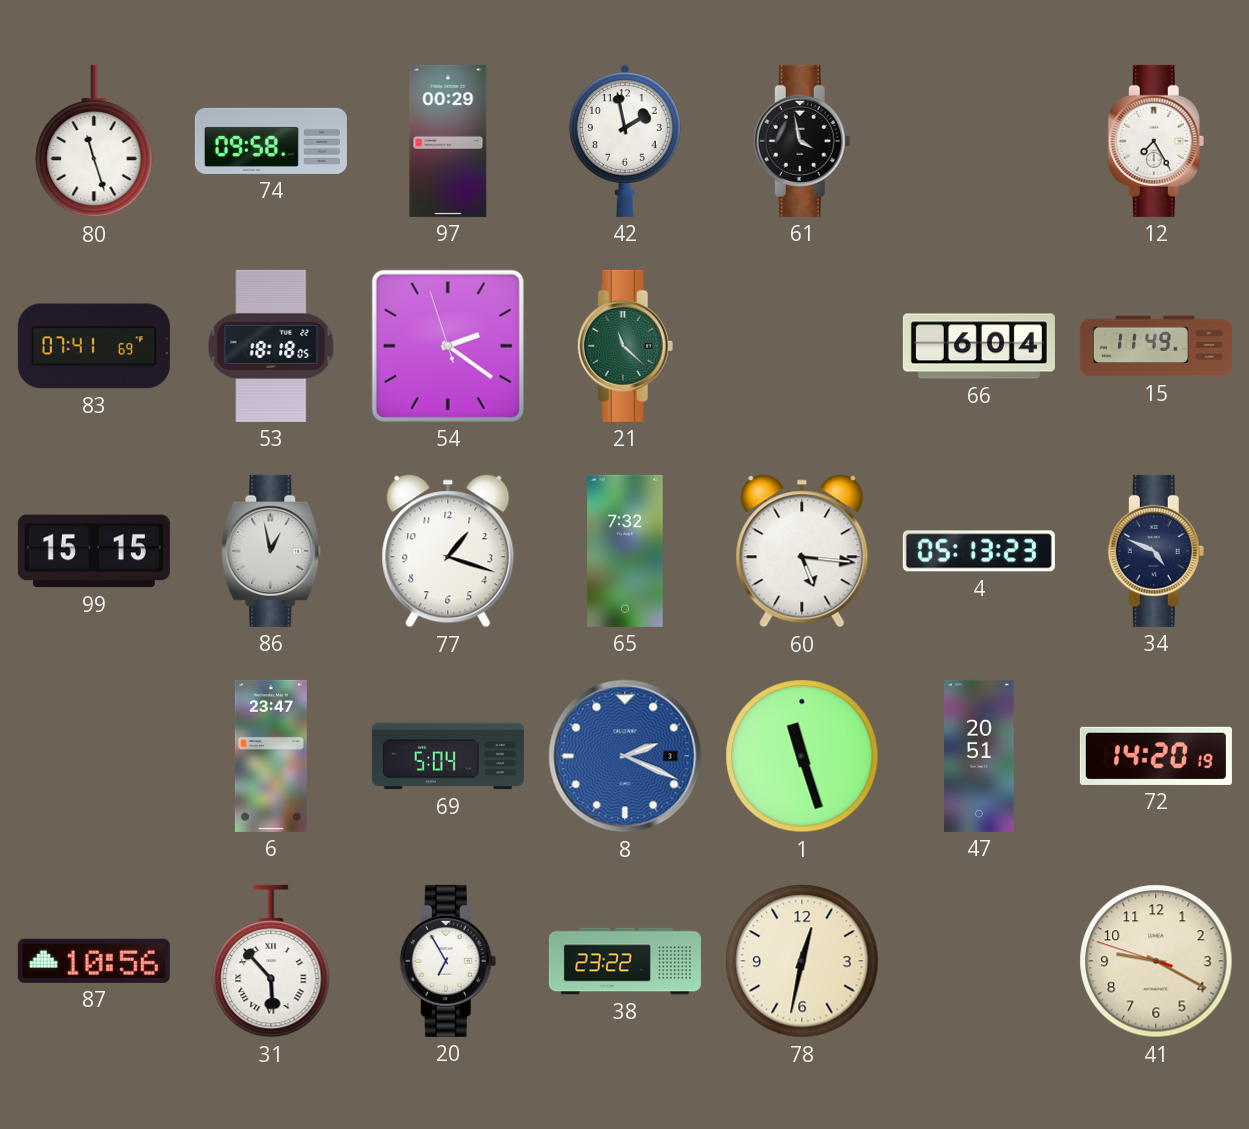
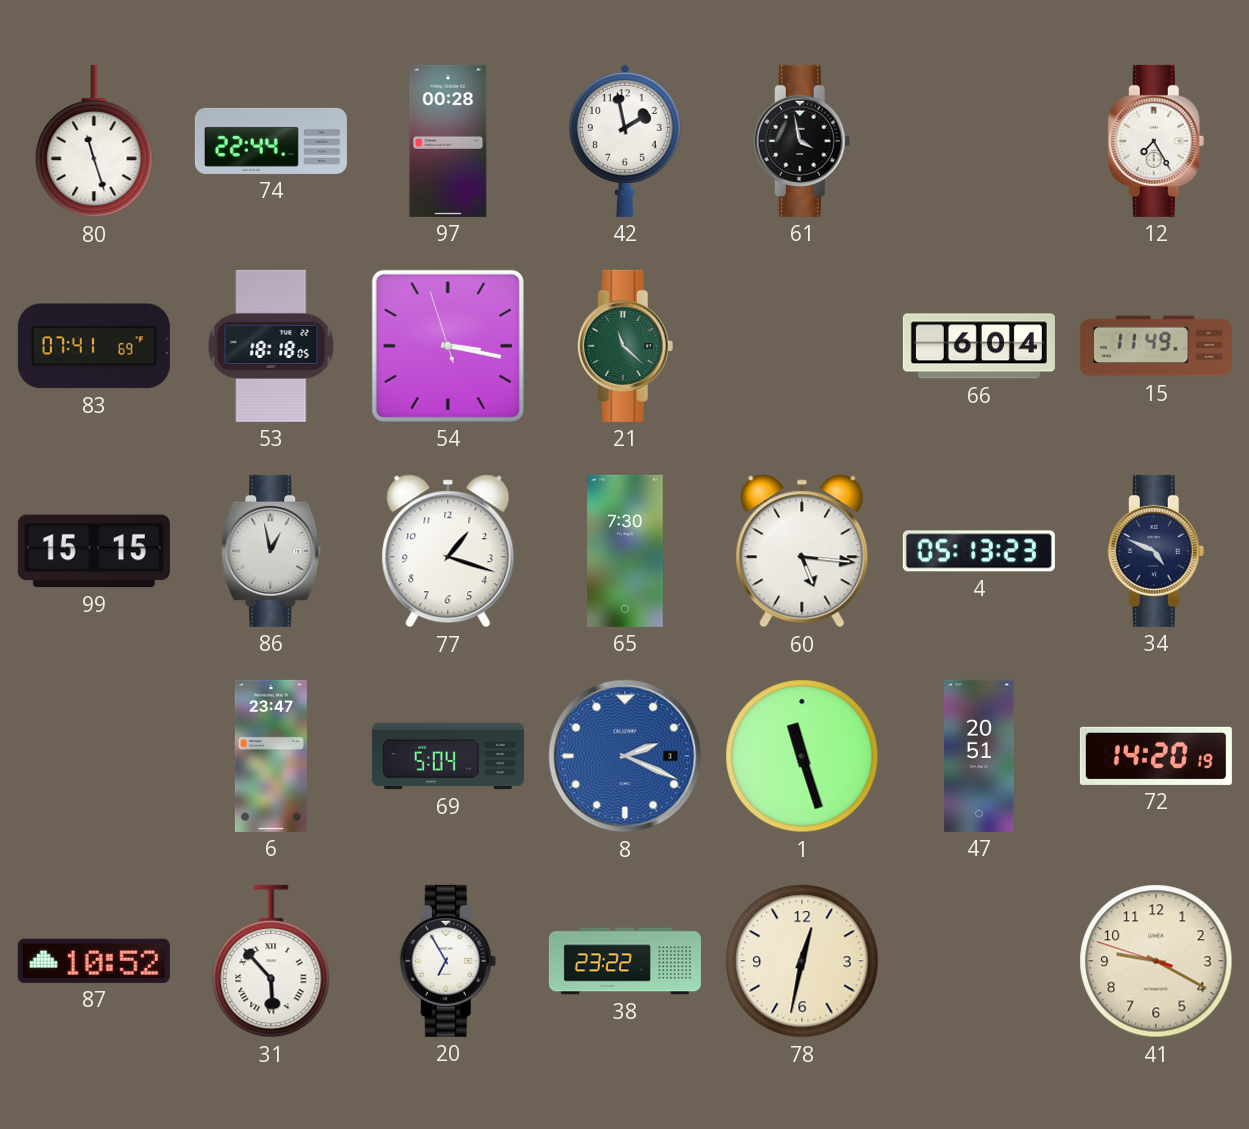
74: 09:58 -> 22:44 (271, 141)
97: 00:29 -> 00:28 (448, 141)
54: 2:20 -> 3:16 (448, 346)
65: 7:32 -> 7:30 (625, 551)
87: 10:56 -> 10:52 (94, 961)
